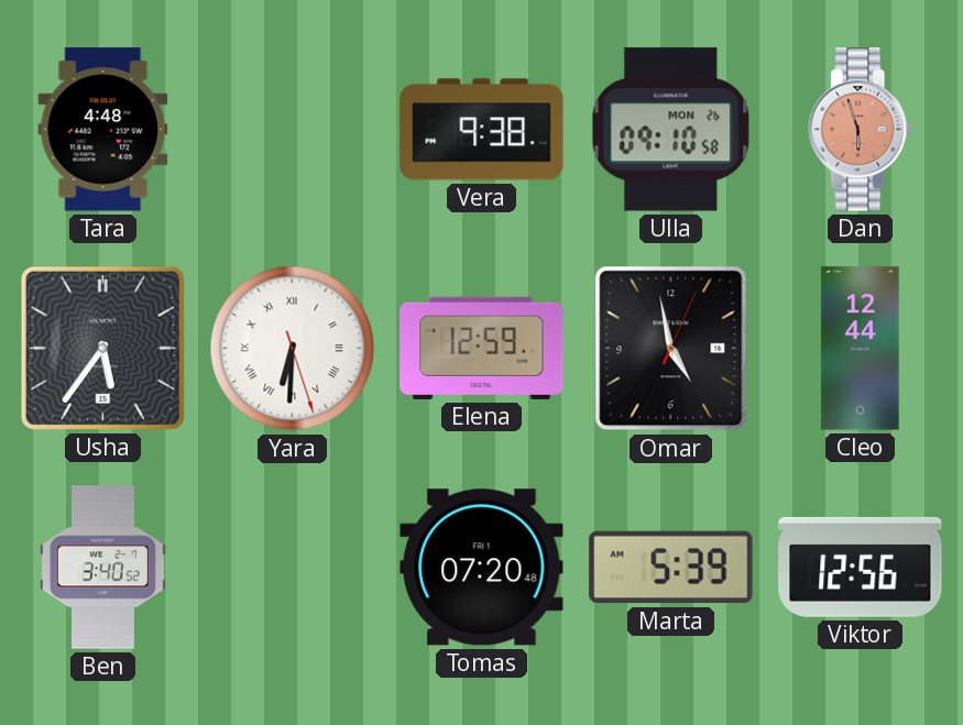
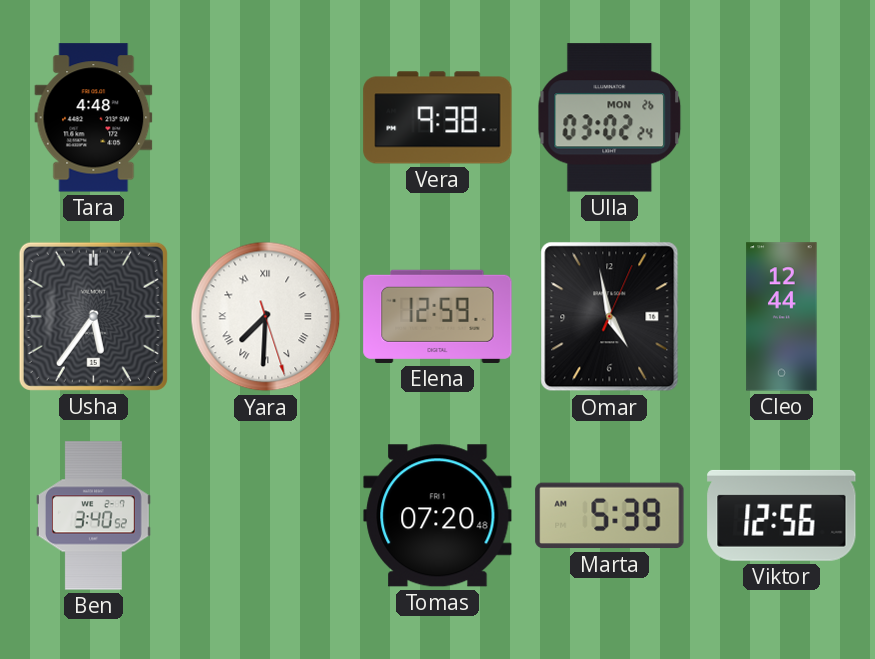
Ulla: 09:10 -> 03:02 (610, 118)
Dan: 5:57 -> none (861, 130)
Yara: 6:30 -> 7:30 (266, 317)
